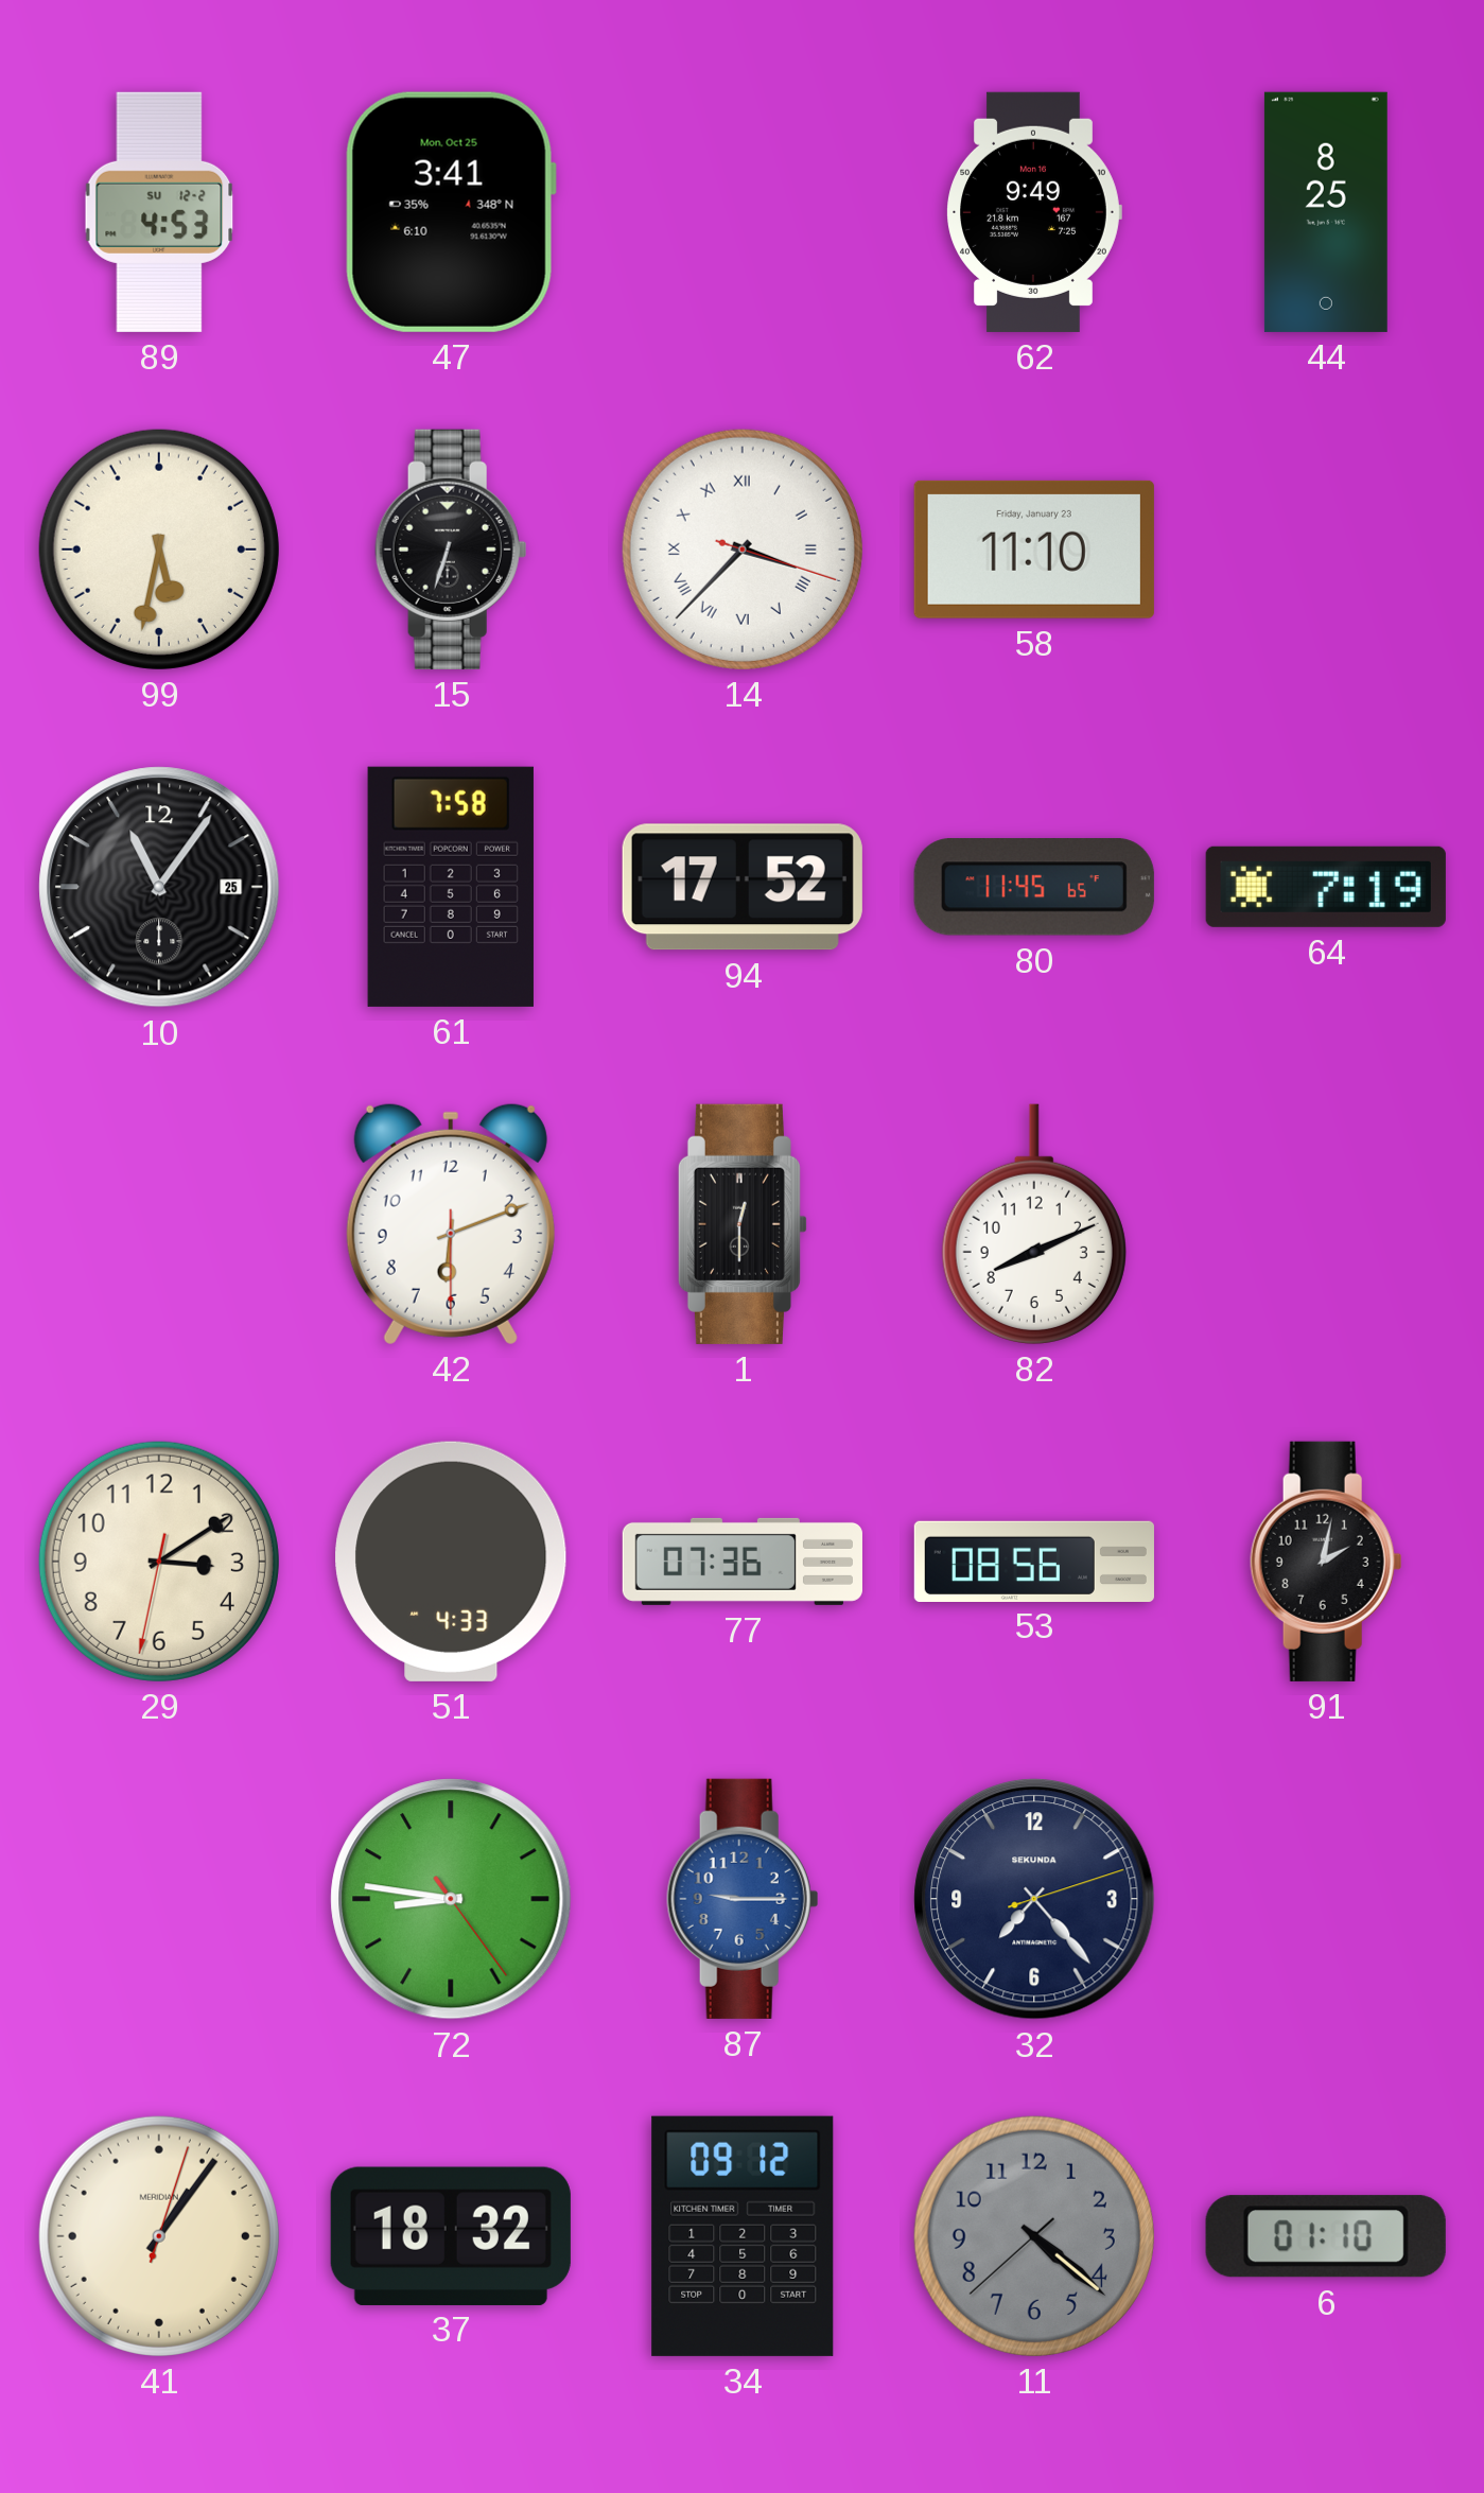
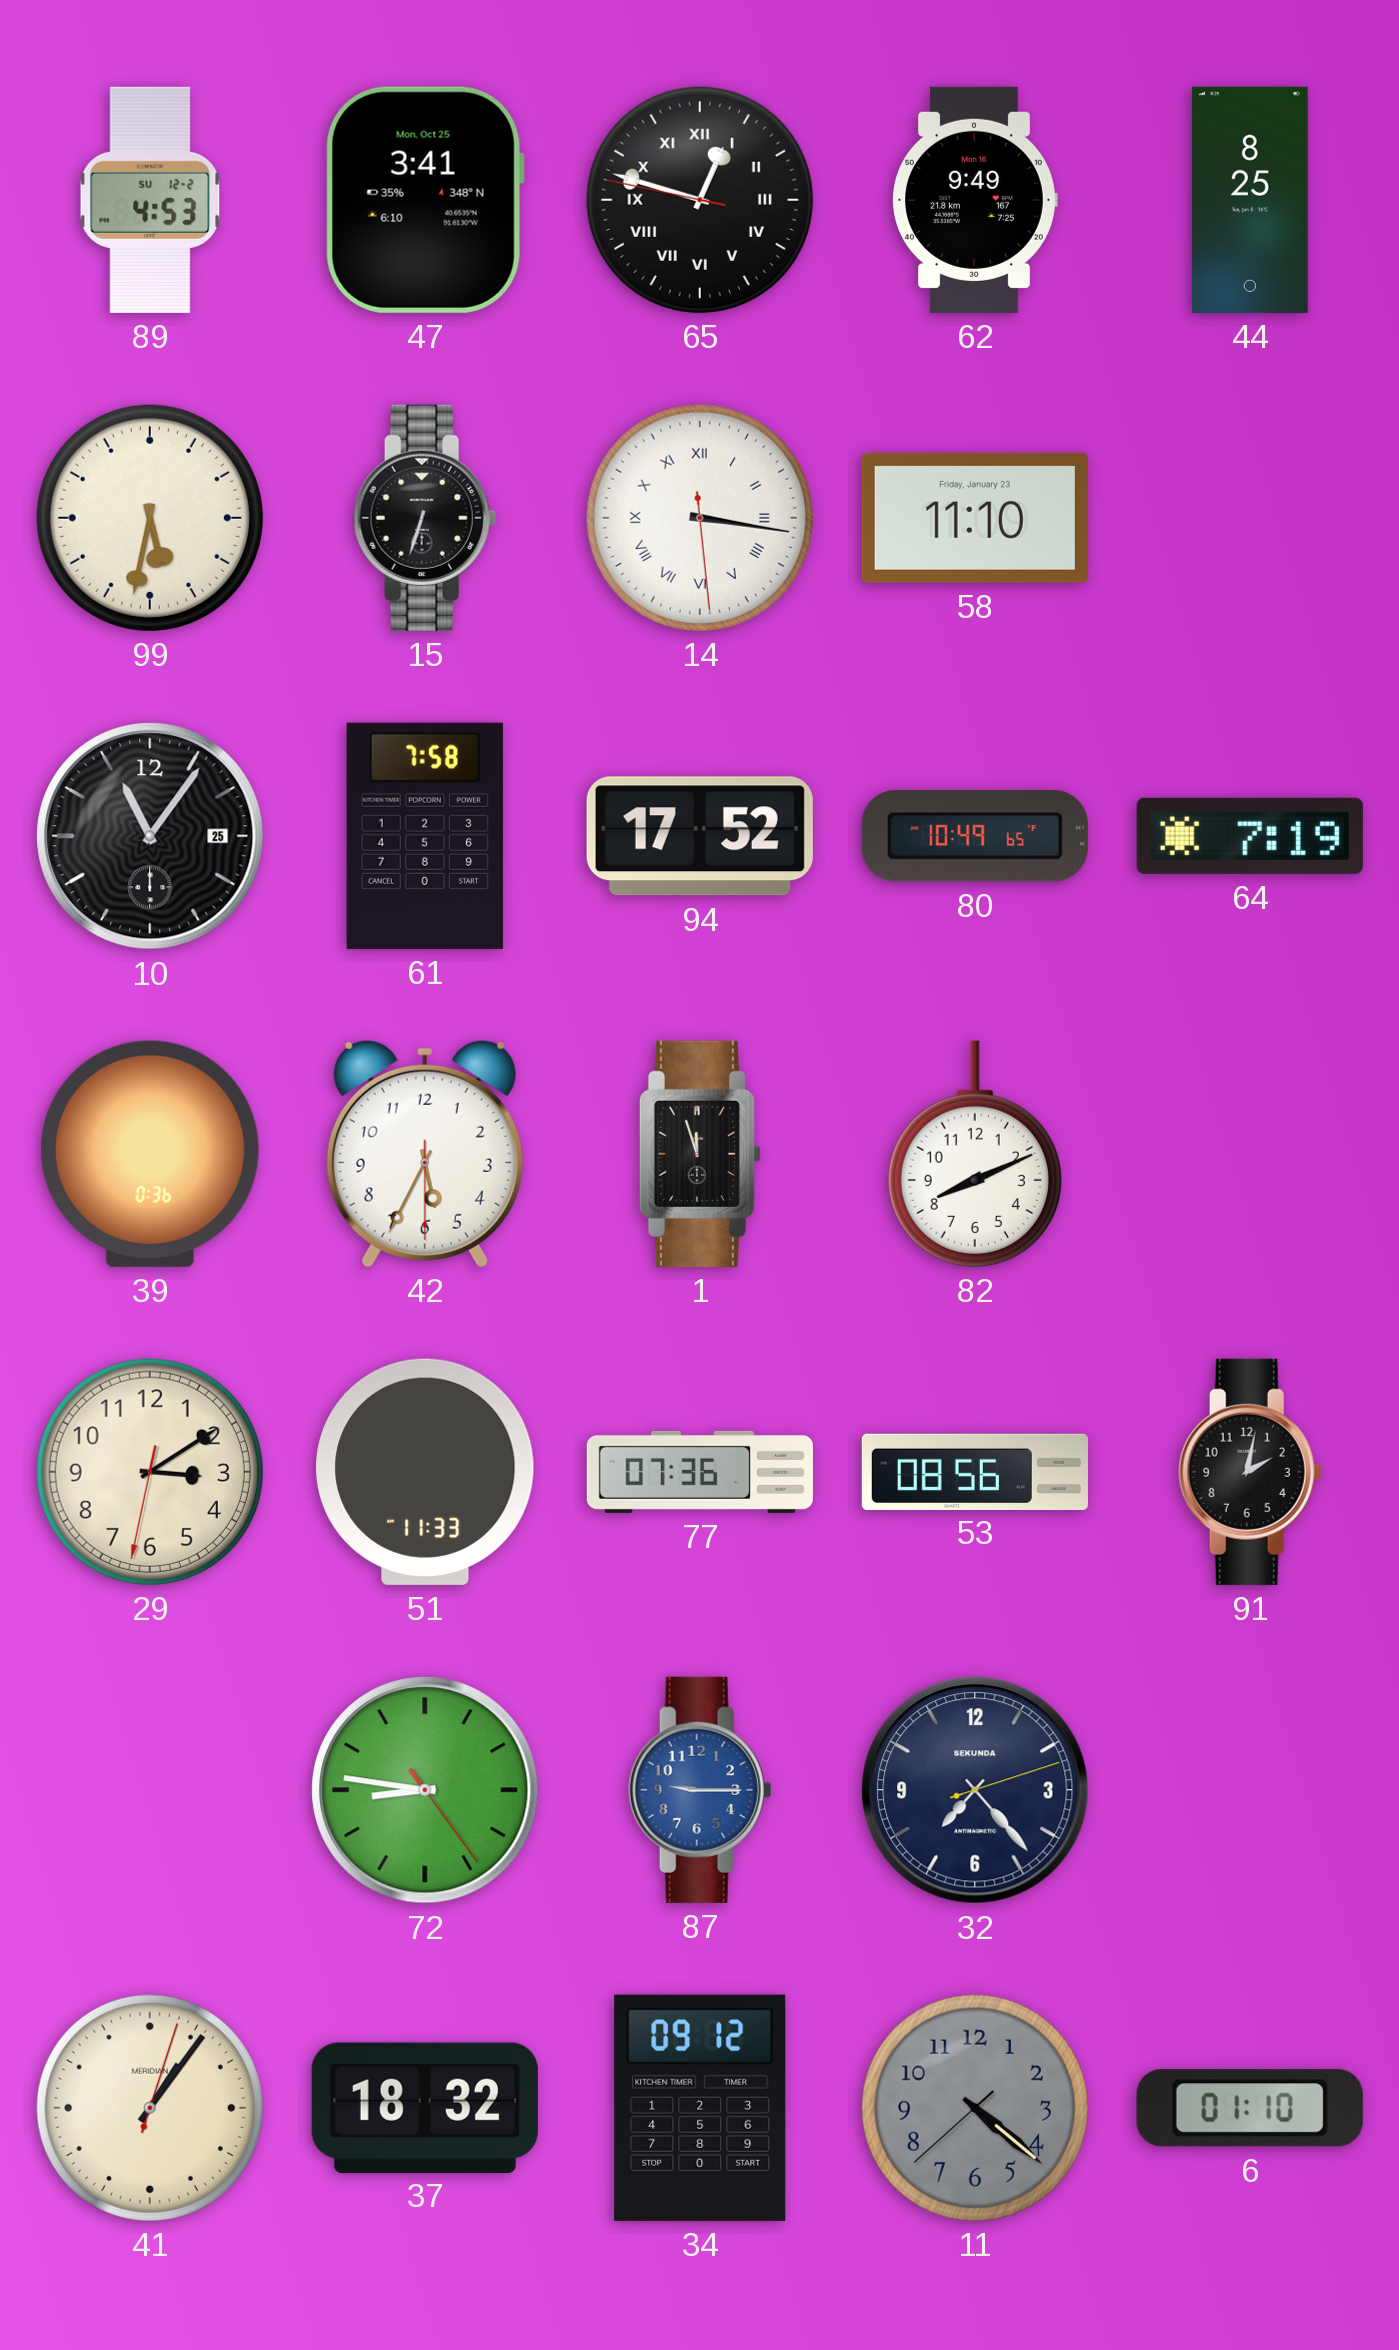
65: none -> 12:47 (700, 200)
14: 3:37 -> 3:16 (700, 518)
80: 11:45 -> 10:49 (975, 836)
39: none -> 0:36 (150, 1154)
42: 6:11 -> 5:34 (425, 1153)
1: 12:30 -> 11:57 (700, 1154)
51: 4:33 -> 11:33 (425, 1472)
